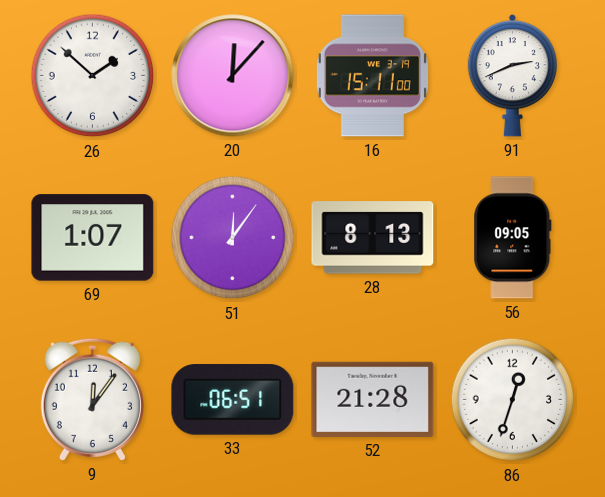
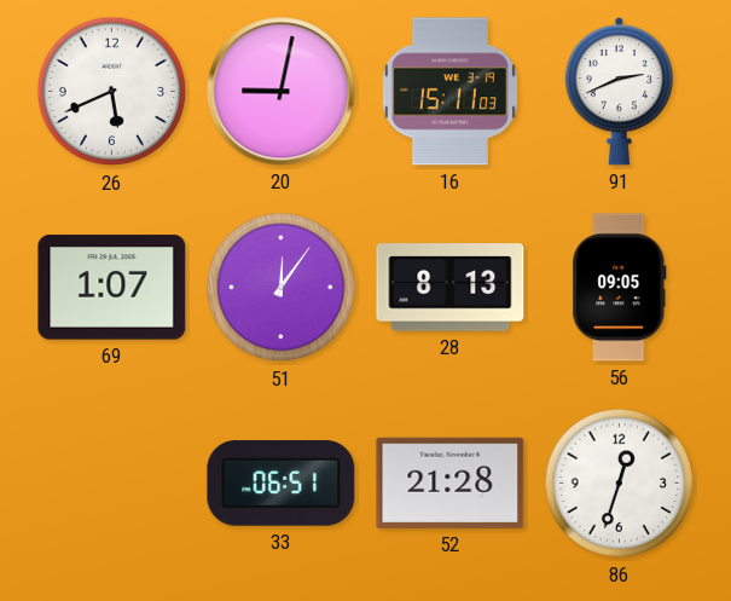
26: 1:52 -> 5:41 (112, 92)
20: 12:07 -> 9:02 (282, 92)
16: 15:11:00 -> 15:11:03 (449, 92)
9: 12:06 -> none (92, 399)
